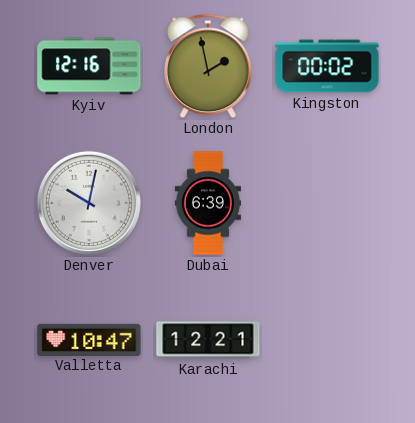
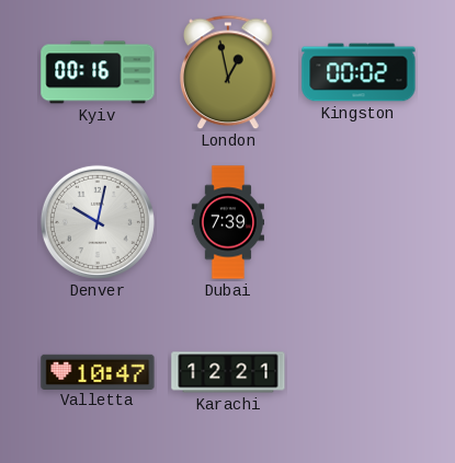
Kyiv: 12:16 -> 00:16 (98, 72)
London: 1:58 -> 12:58 (229, 72)
Dubai: 6:39 -> 7:39 (228, 222)
